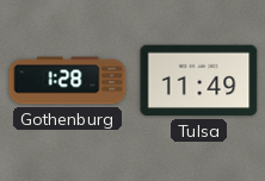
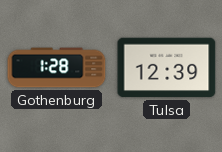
Tulsa: 11:49 -> 12:39 (167, 68)
